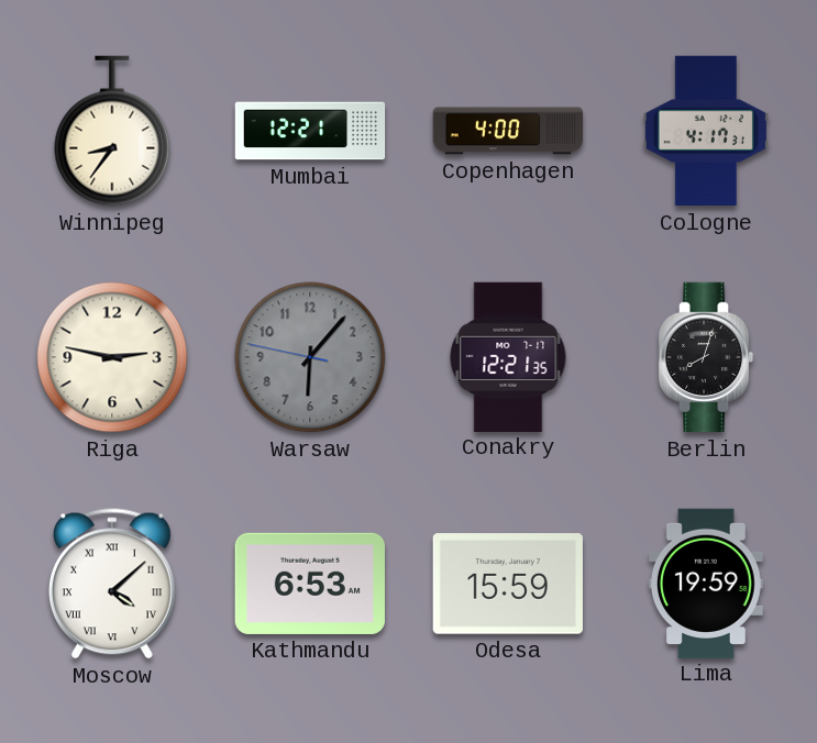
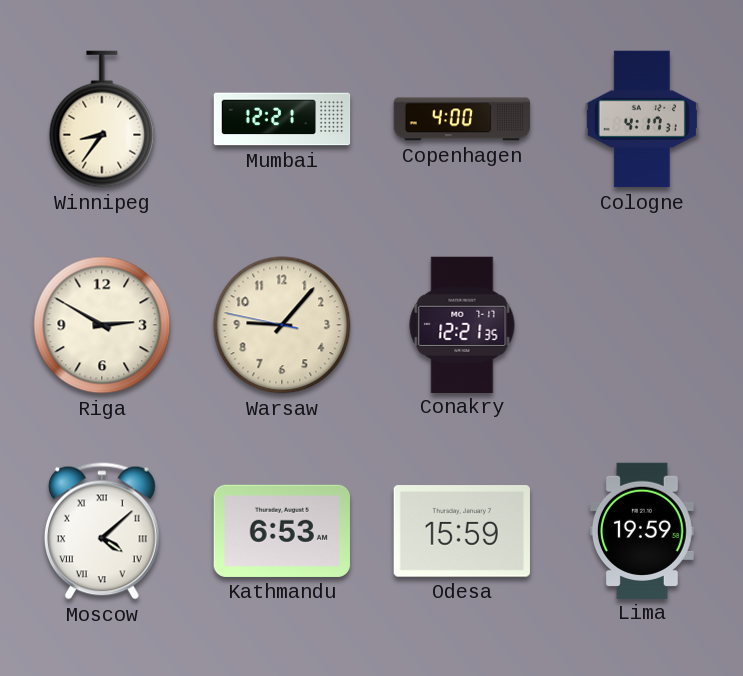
Riga: 2:47 -> 2:50 (102, 325)
Warsaw: 6:06 -> 9:06 (282, 325)
Warsaw dial: grey -> cream (282, 325)
Berlin: 8:03 -> none (706, 357)
